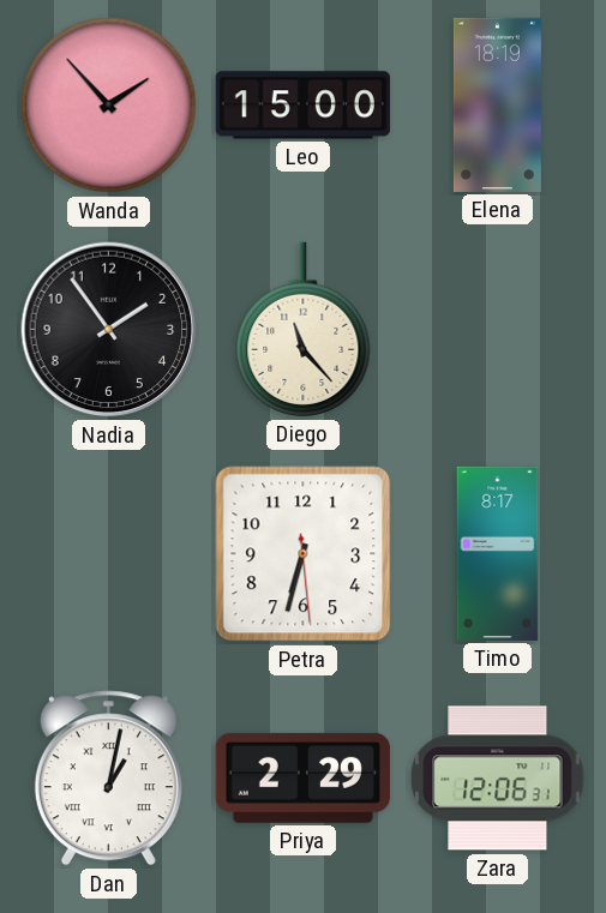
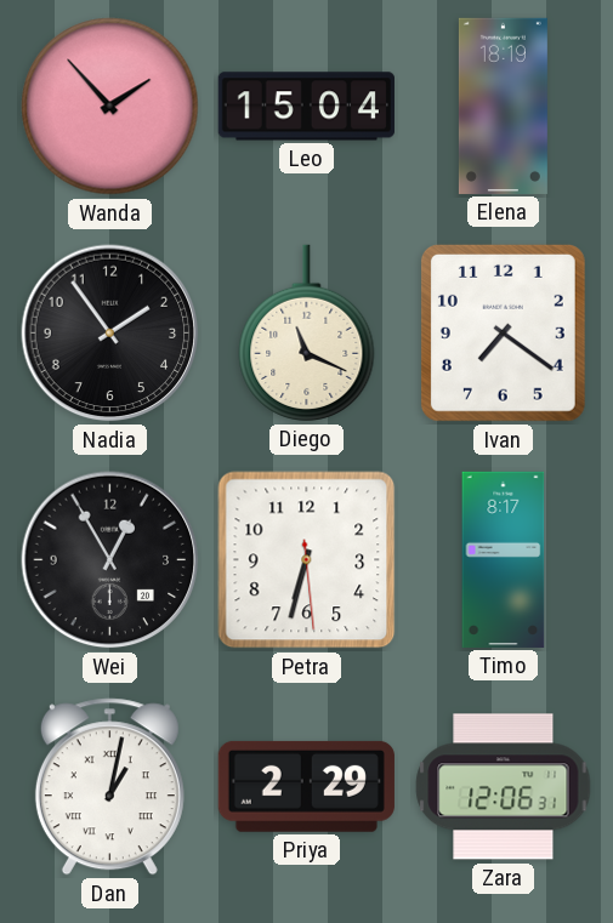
Leo: 15:00 -> 15:04 (306, 107)
Diego: 11:23 -> 11:19 (307, 332)
Ivan: none -> 7:21 (503, 332)
Wei: none -> 12:55 (110, 560)
